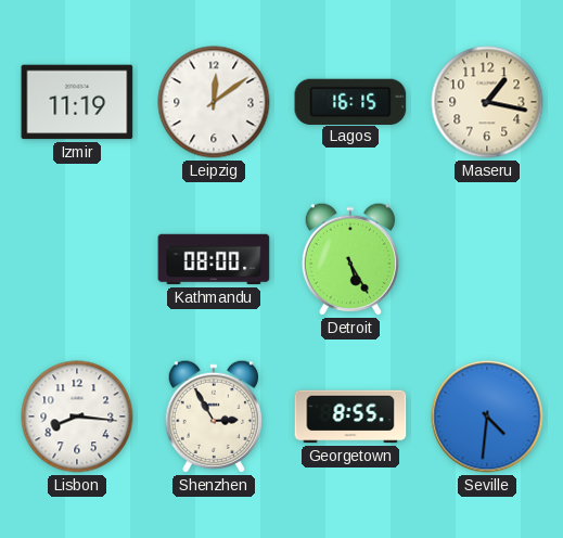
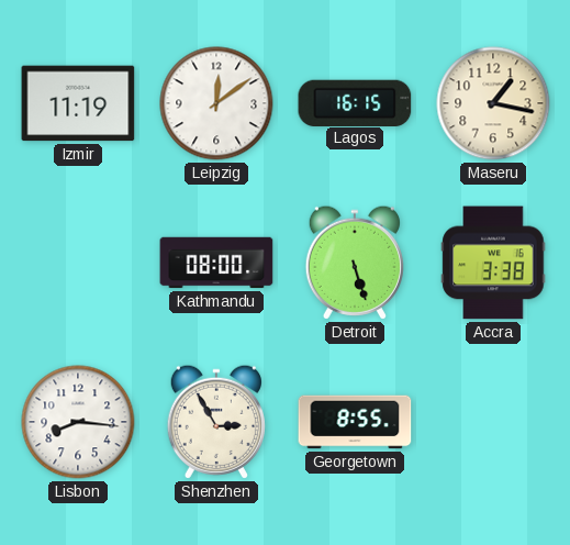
Detroit: 5:25 -> 5:27 (355, 263)
Accra: none -> 3:38 (493, 263)
Seville: 4:31 -> none (487, 417)
